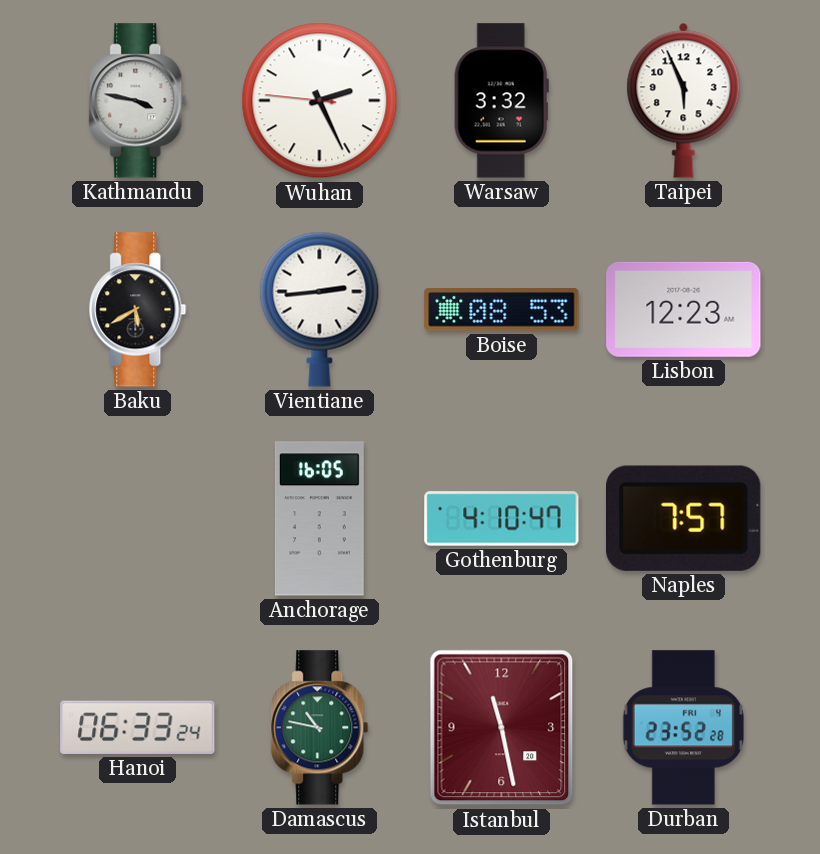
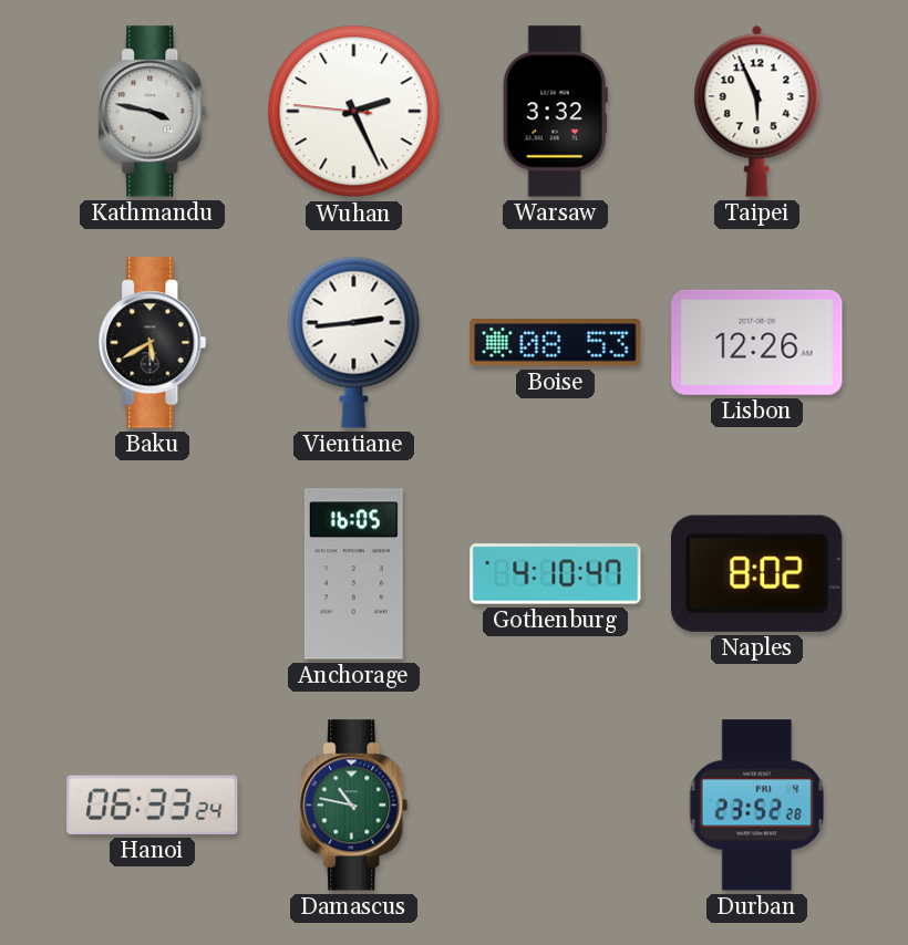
Lisbon: 12:23 -> 12:26 (757, 342)
Naples: 7:57 -> 8:02 (757, 573)
Istanbul: 11:28 -> none (502, 728)
